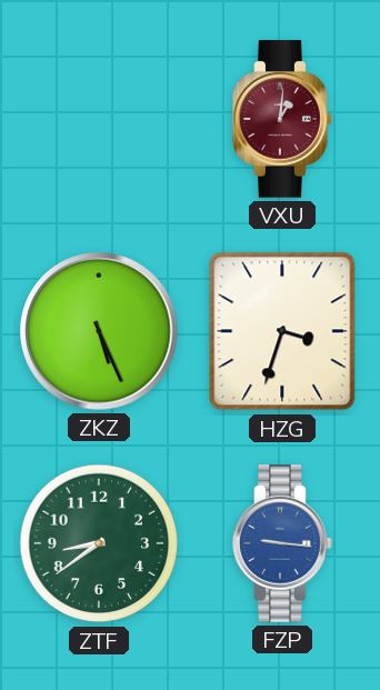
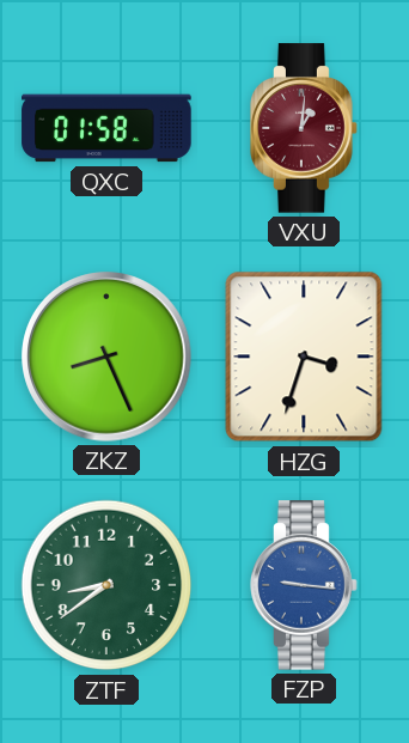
QXC: none -> 01:58 (106, 128)
ZKZ: 5:26 -> 8:26 (106, 357)
